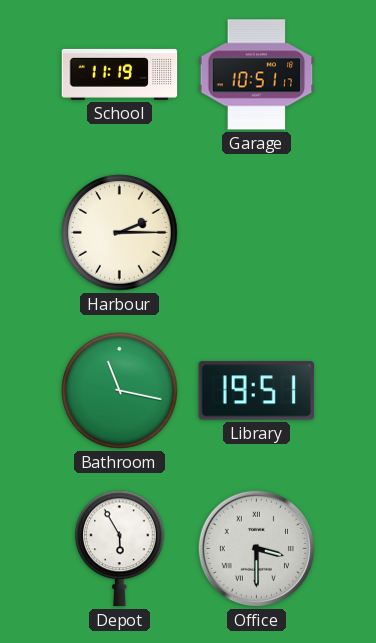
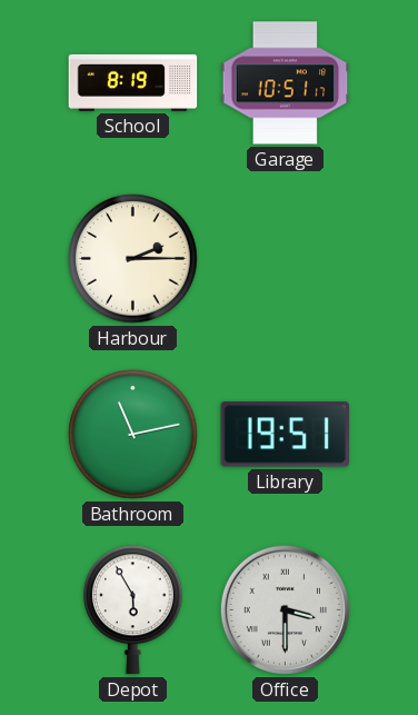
School: 11:19 -> 8:19 (133, 82)
Bathroom: 11:17 -> 11:13 (133, 435)
